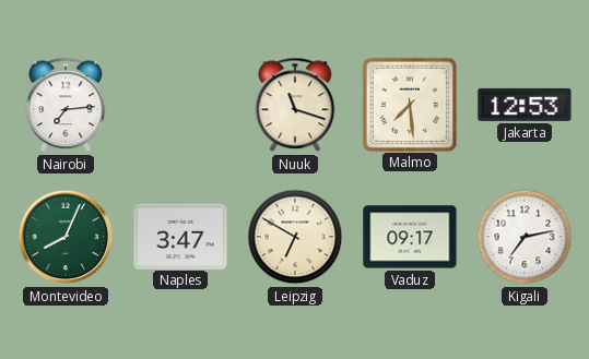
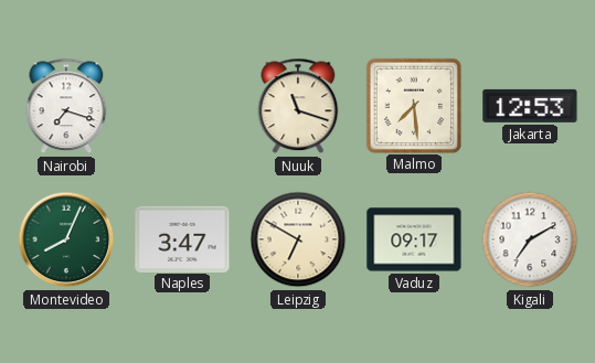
Nairobi: 7:14 -> 7:18 (66, 106)
Kigali: 7:13 -> 7:10 (530, 239)
